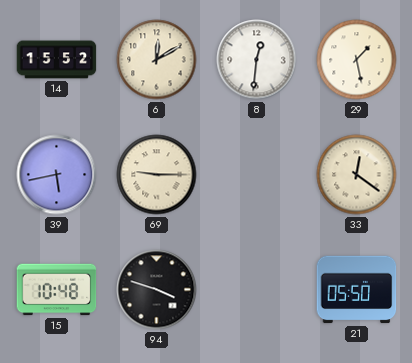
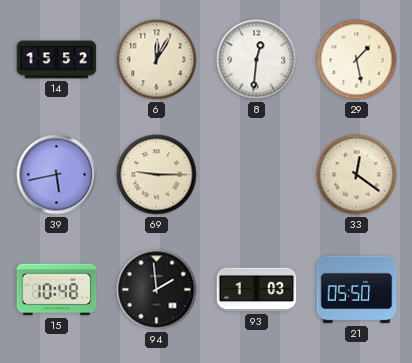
6: 12:10 -> 12:05 (157, 60)
94: 3:48 -> 1:59 (157, 290)
93: none -> 1:03 (257, 290)
